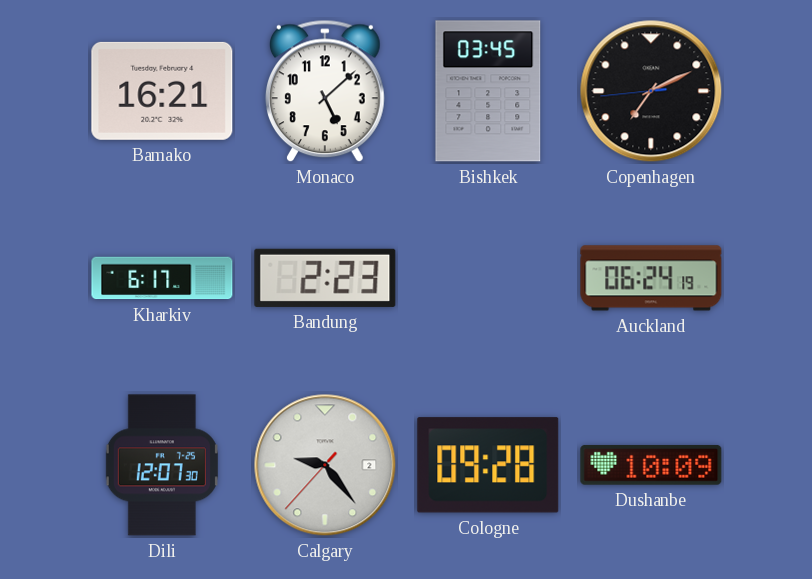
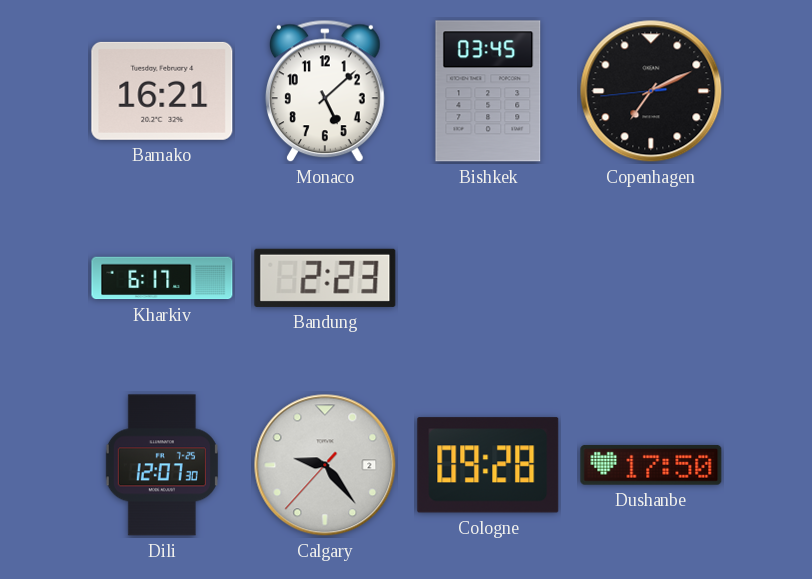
Auckland: 06:24 -> none (651, 278)
Dushanbe: 10:09 -> 17:50 (651, 465)
